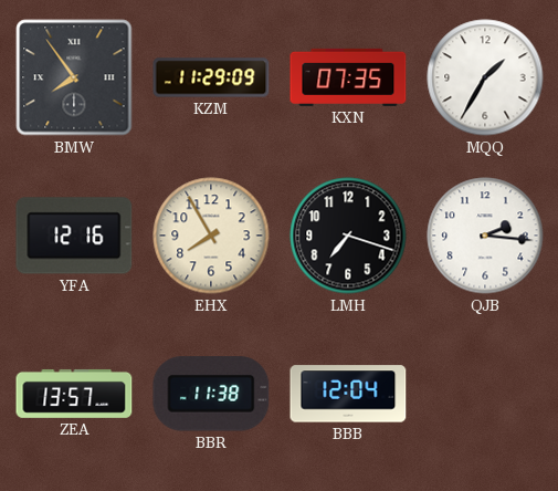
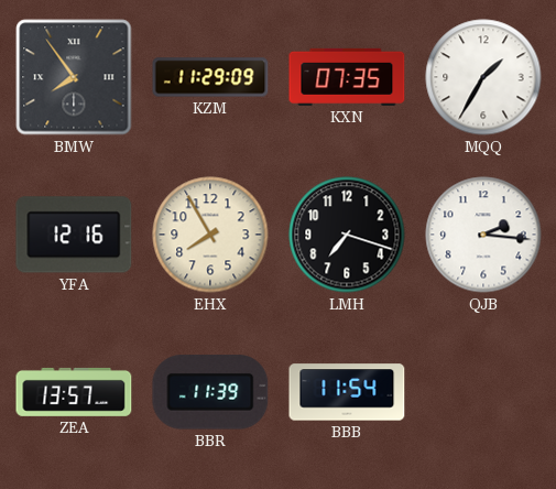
BBR: 11:38 -> 11:39 (210, 392)
BBB: 12:04 -> 11:54 (347, 392)
